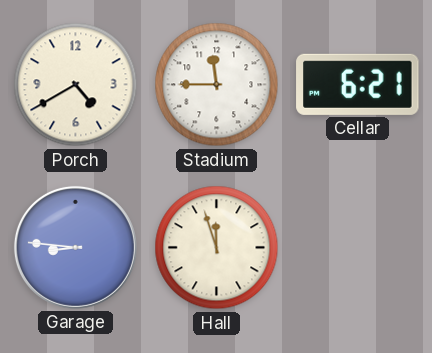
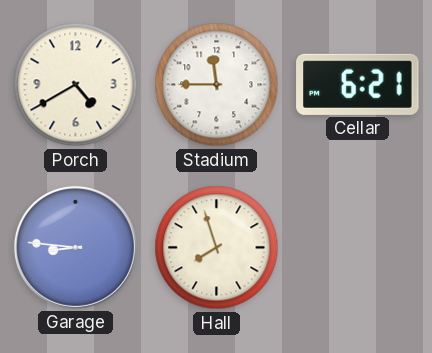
Hall: 11:57 -> 7:57 (217, 248)
